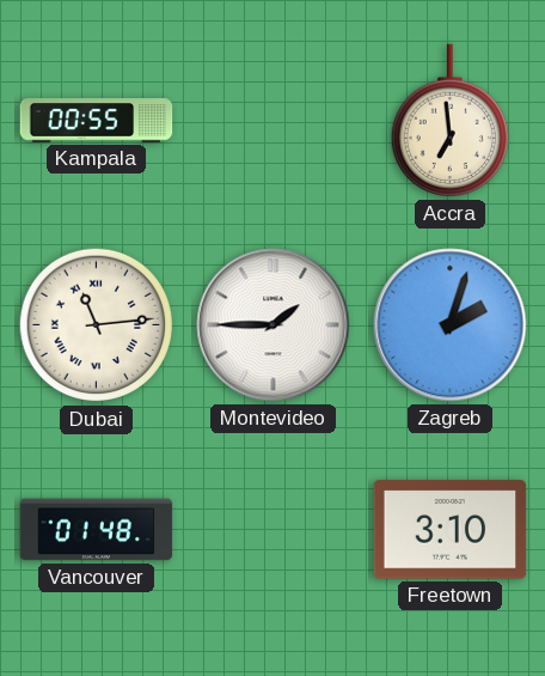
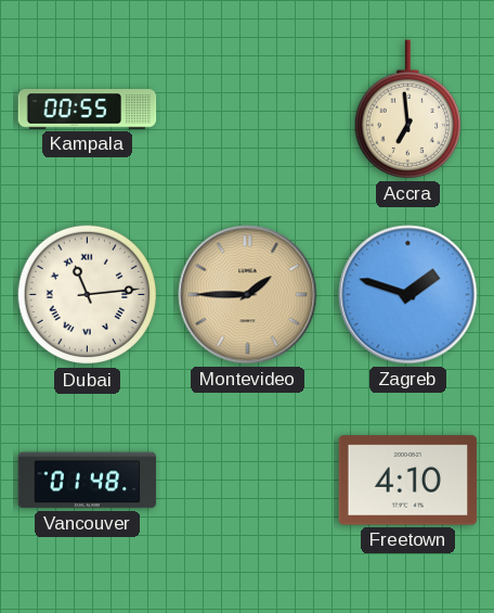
Montevideo dial: white -> champagne (248, 295)
Zagreb: 2:03 -> 1:48 (408, 295)
Freetown: 3:10 -> 4:10 (408, 481)
